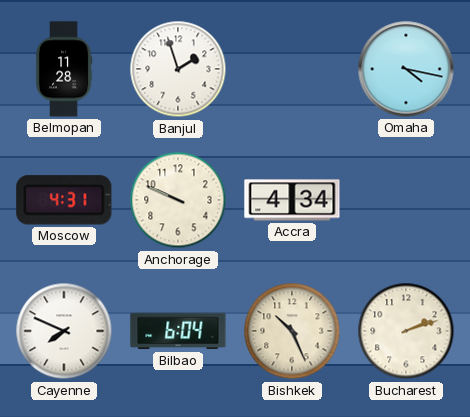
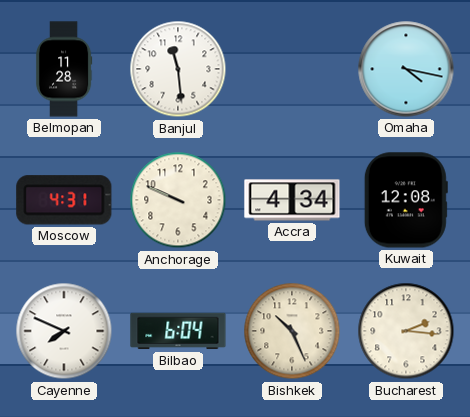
Banjul: 1:57 -> 11:29 (178, 69)
Kuwait: none -> 12:08 (406, 200)
Bucharest: 2:12 -> 2:16 (406, 331)
